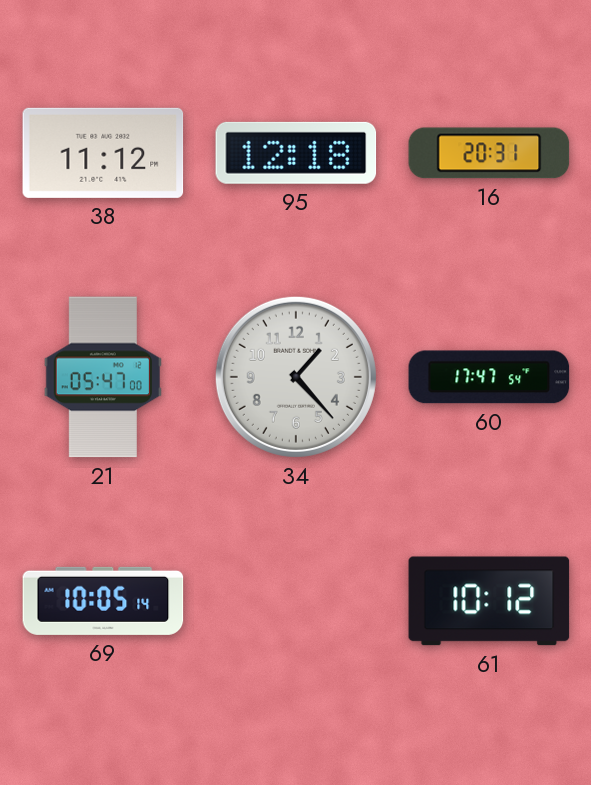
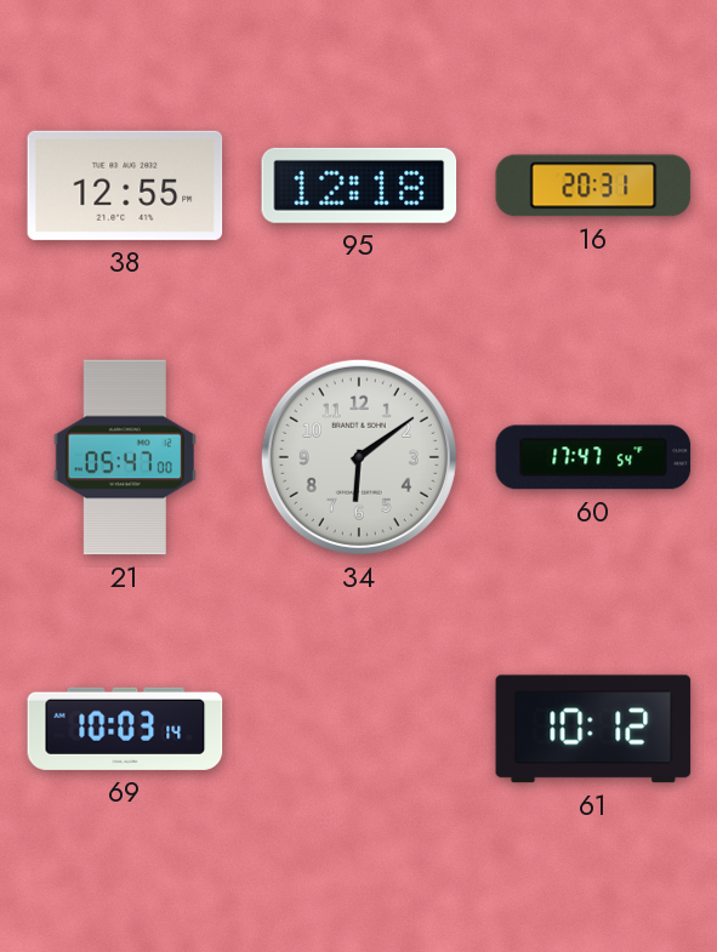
38: 11:12 -> 12:55 (125, 186)
34: 1:23 -> 6:09 (359, 457)
69: 10:05 -> 10:03 (125, 729)
